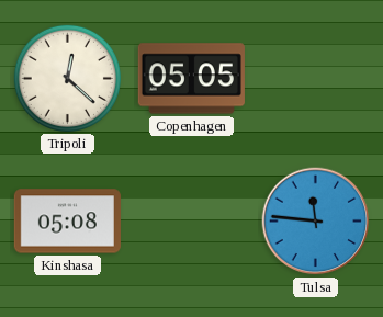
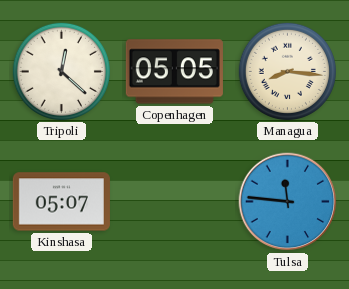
Managua: none -> 8:16 (287, 71)
Kinshasa: 05:08 -> 05:07 (61, 202)
